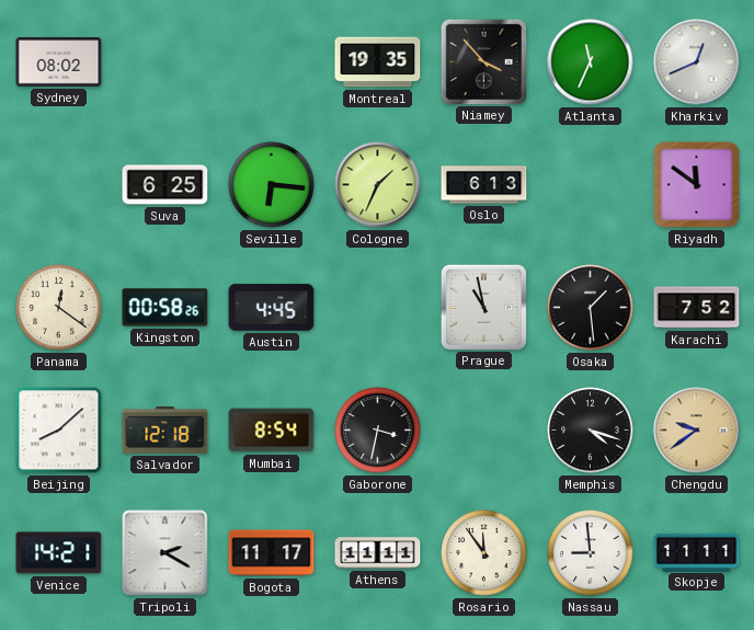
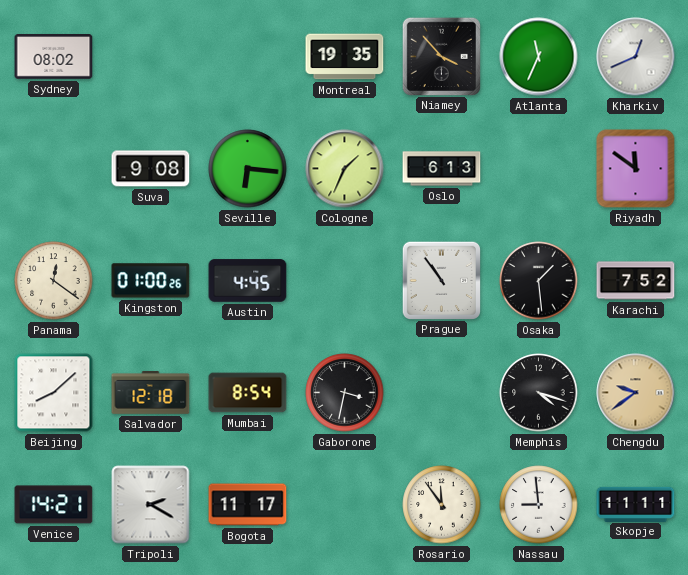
Suva: 6:25 -> 9:08 (151, 169)
Kingston: 00:58 -> 01:00 (151, 281)
Prague: 10:58 -> 10:54 (441, 280)
Athens: 11:11 -> none (378, 553)
